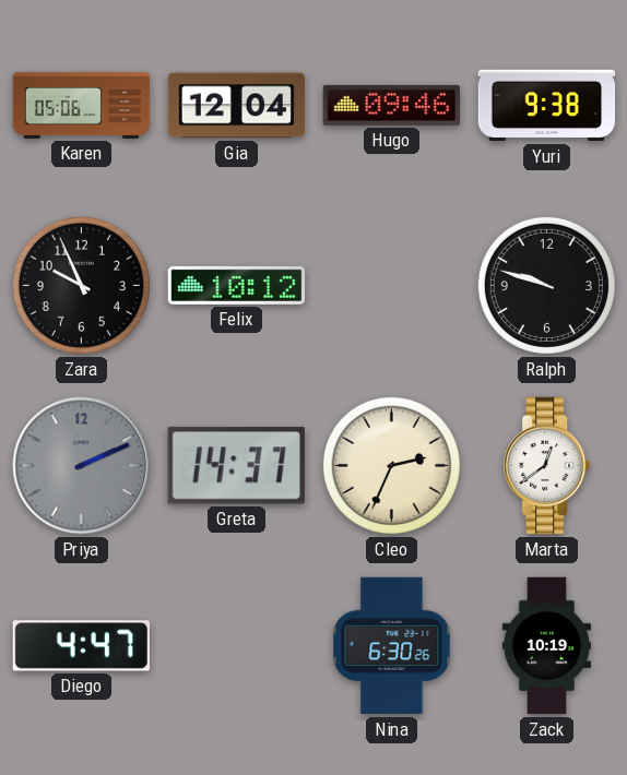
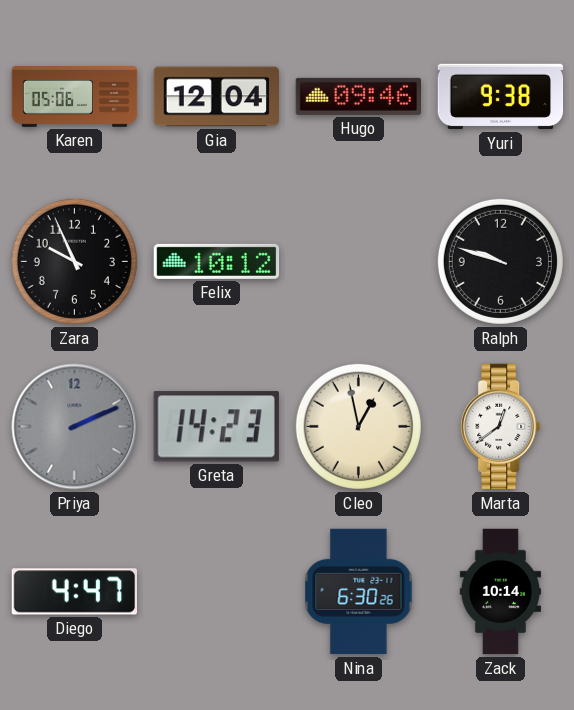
Greta: 14:37 -> 14:23 (216, 427)
Cleo: 2:34 -> 12:58 (358, 426)
Zack: 10:19 -> 10:14 (500, 592)
